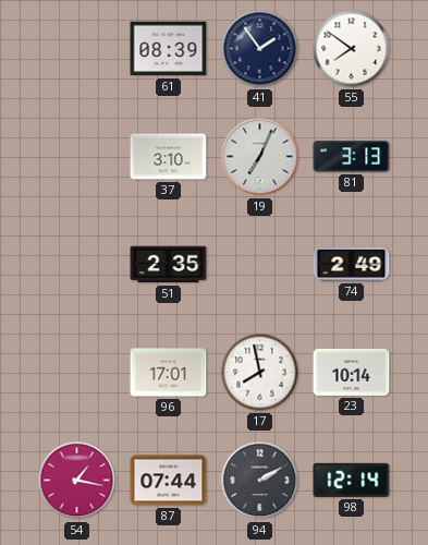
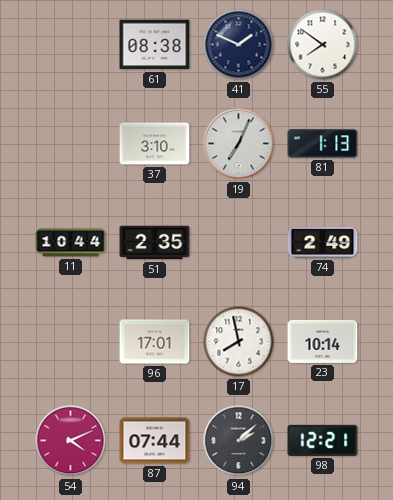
61: 08:39 -> 08:38 (155, 45)
41: 1:54 -> 1:49 (239, 45)
81: 3:13 -> 1:13 (323, 144)
11: none -> 10:44 (71, 243)
54: 1:17 -> 4:11 (71, 441)
94: 2:10 -> 2:08 (239, 441)
98: 12:14 -> 12:21 (323, 440)
